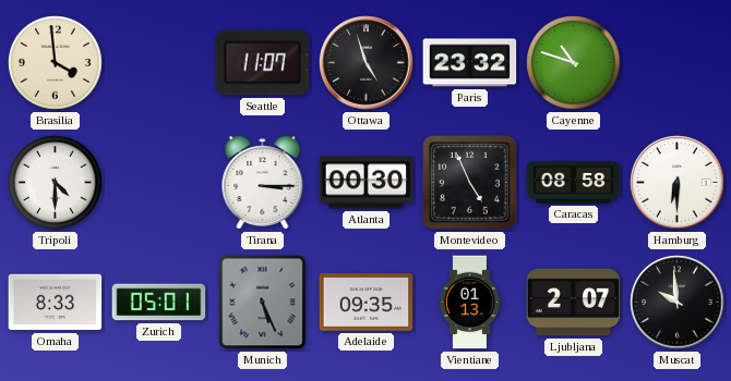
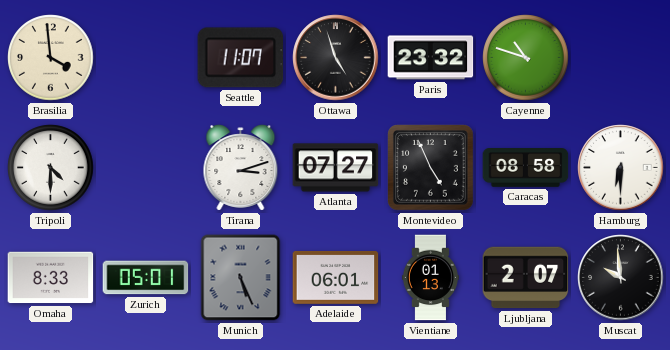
Tirana: 3:15 -> 3:12 (241, 168)
Atlanta: 00:30 -> 07:27 (336, 168)
Adelaide: 09:35 -> 06:01 (336, 278)
